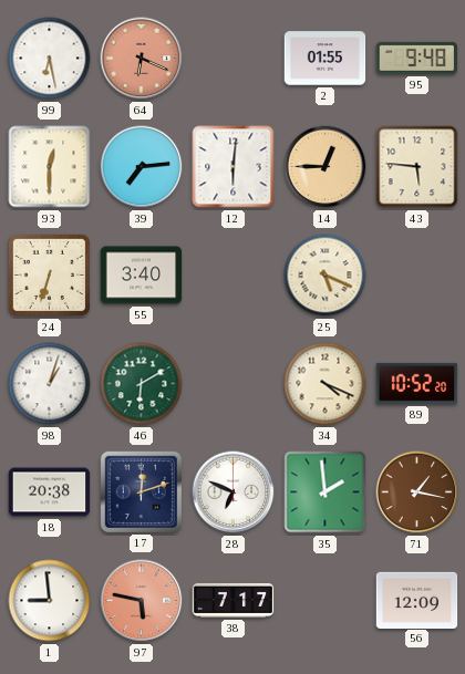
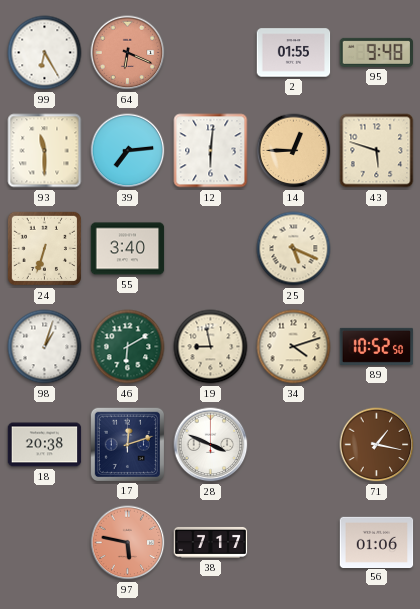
99: 6:28 -> 6:25 (45, 53)
93: 12:30 -> 11:30 (45, 151)
43: 5:46 -> 5:48 (377, 151)
19: none -> 8:58 (211, 347)
34: 4:19 -> 4:12 (294, 347)
89: 10:52:20 -> 10:52:50 (377, 346)
28: 6:49 -> 3:49 (211, 445)
35: 1:59 -> none (325, 492)
1: 8:59 -> none (50, 601)
56: 12:09 -> 01:06 (377, 542)
